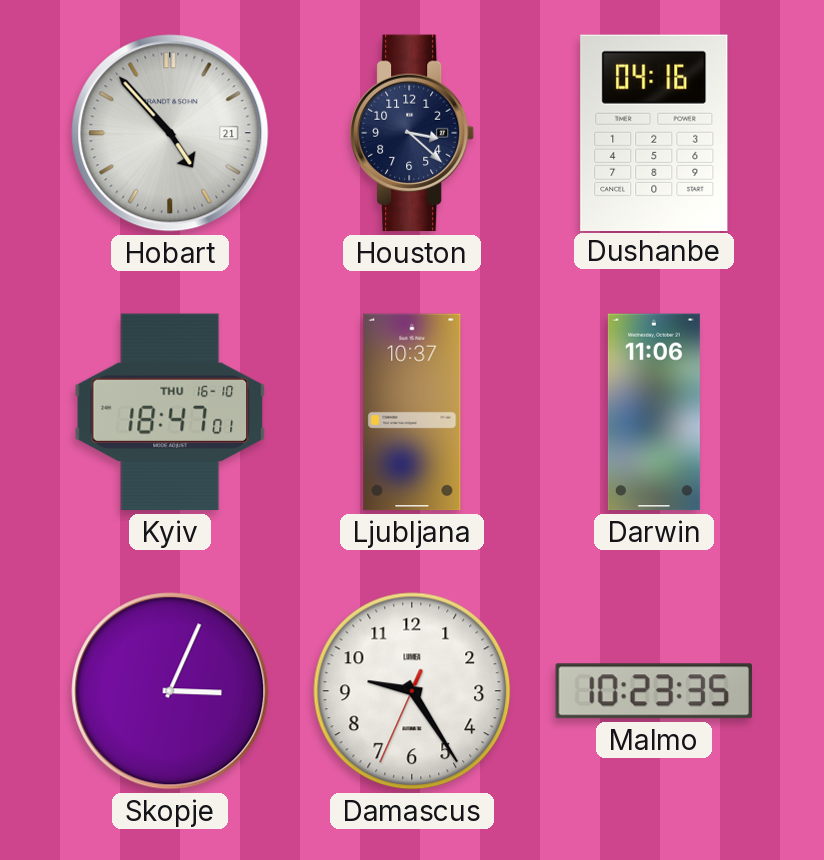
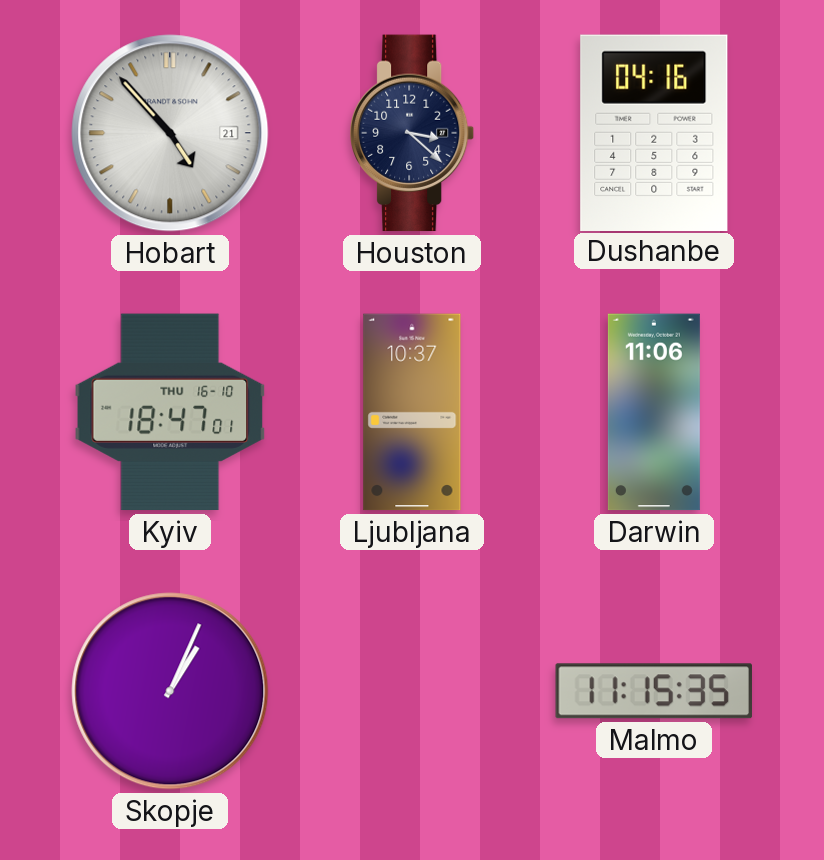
Skopje: 3:04 -> 1:04 (170, 691)
Damascus: 9:24 -> none (412, 691)
Malmo: 10:23 -> 11:15 (654, 691)
